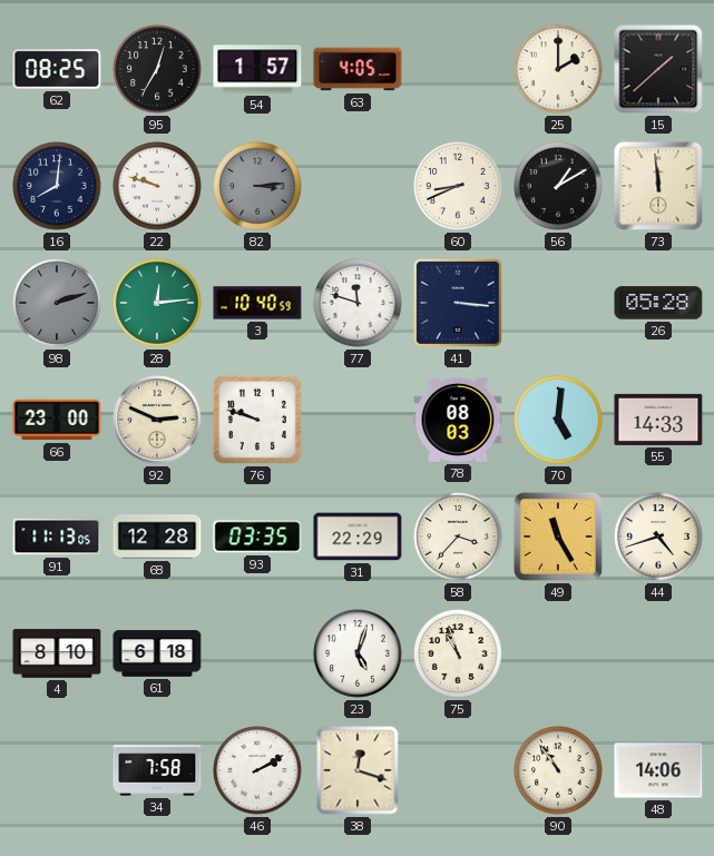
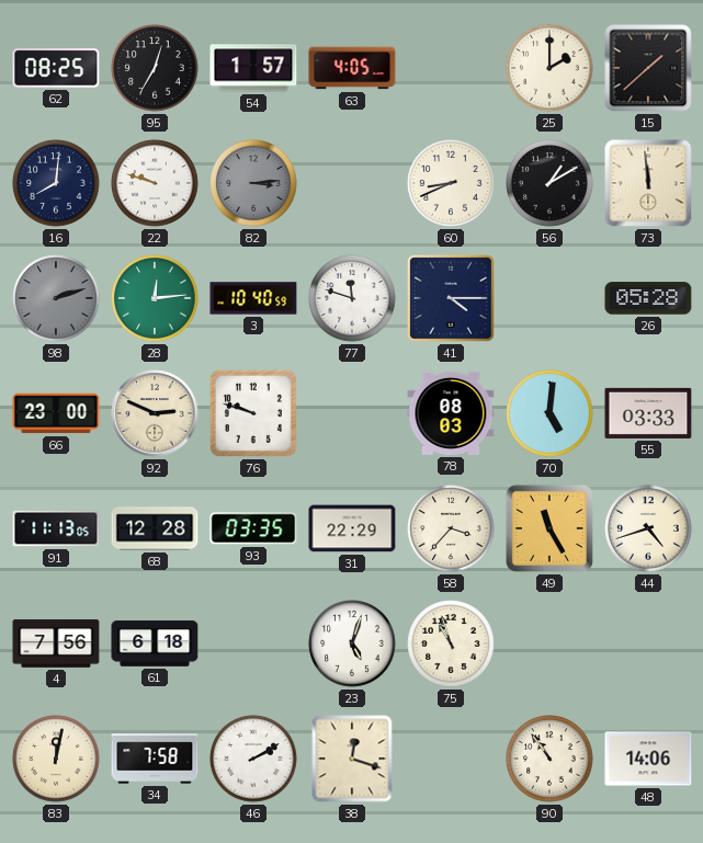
41: 3:16 -> 4:15 (451, 298)
55: 14:33 -> 03:33 (648, 413)
4: 8:10 -> 7:56 (56, 643)
83: none -> 12:02 (56, 759)
